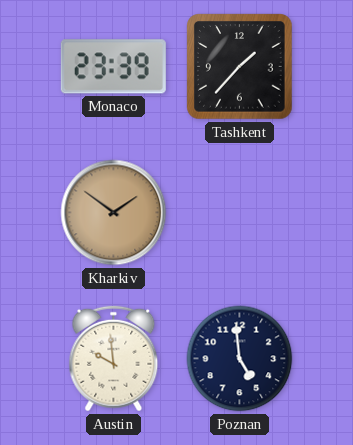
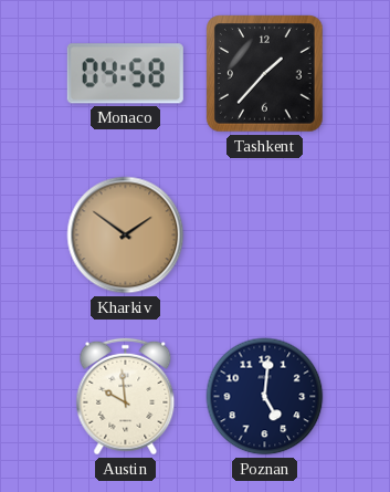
Monaco: 23:39 -> 04:58 (125, 74)
Poznan: 4:59 -> 5:01 (265, 397)
